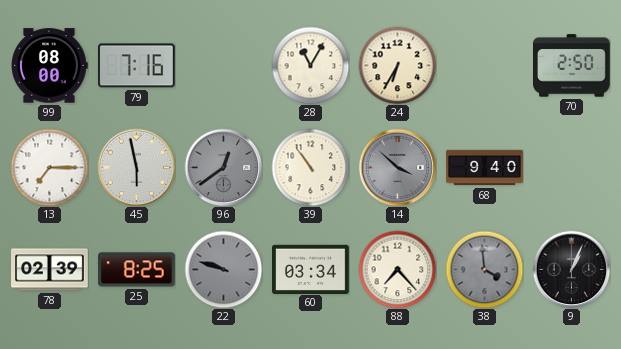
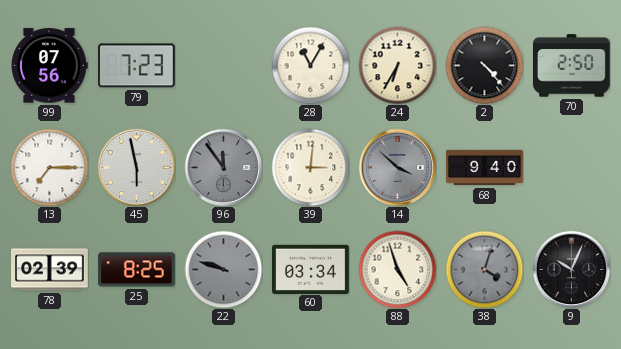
99: 08:00 -> 07:56 (50, 66)
79: 7:16 -> 7:23 (137, 66)
2: none -> 4:23 (484, 65)
96: 12:39 -> 11:54 (223, 167)
39: 10:54 -> 3:01 (310, 167)
88: 7:23 -> 4:57 (397, 269)
38: 3:59 -> 4:03 (484, 269)
9: 1:04 -> 10:04 (571, 269)
